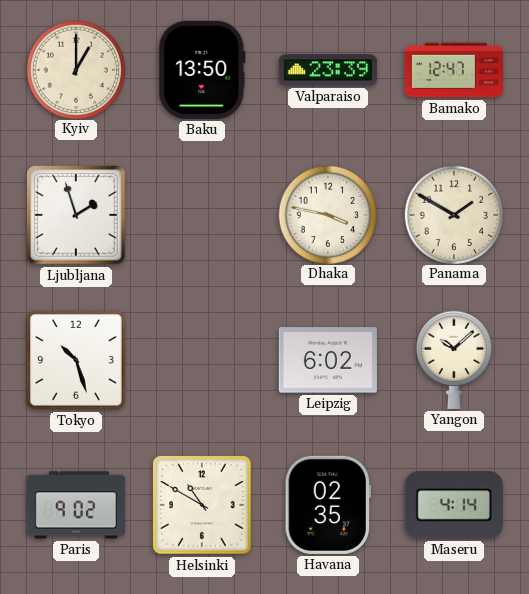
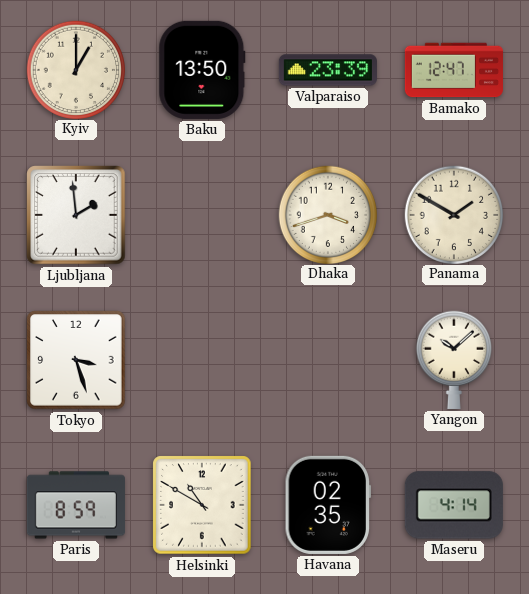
Ljubljana: 1:57 -> 1:59 (76, 215)
Dhaka: 3:47 -> 3:42 (327, 214)
Tokyo: 10:27 -> 3:27 (76, 360)
Leipzig: 6:02 -> none (328, 360)
Paris: 9:02 -> 8:59 (76, 505)
